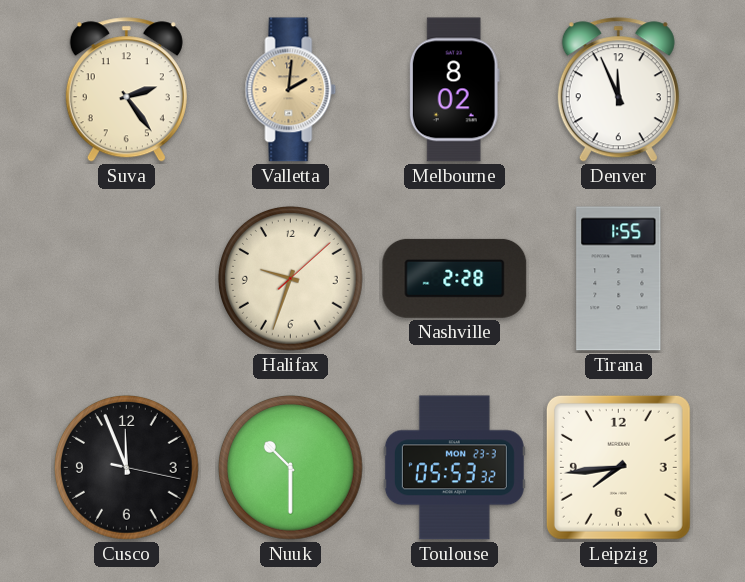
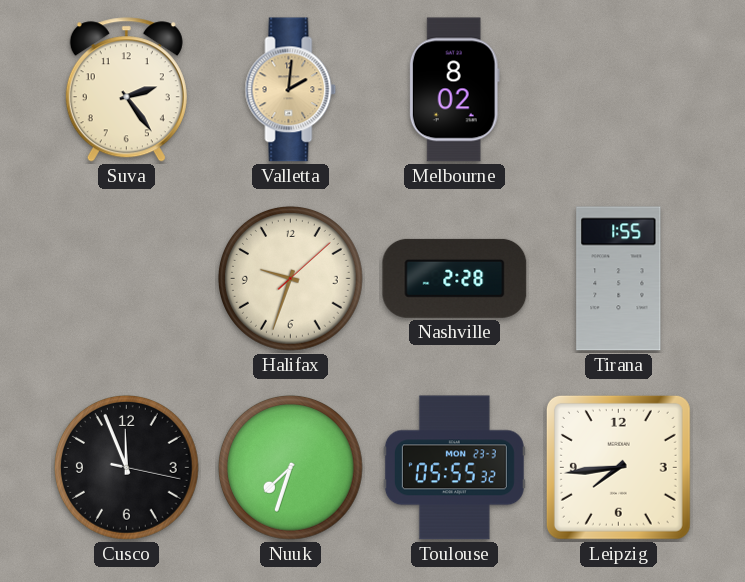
Denver: 11:56 -> none (618, 90)
Nuuk: 10:30 -> 7:33 (291, 468)
Toulouse: 05:53 -> 05:55 (454, 468)
